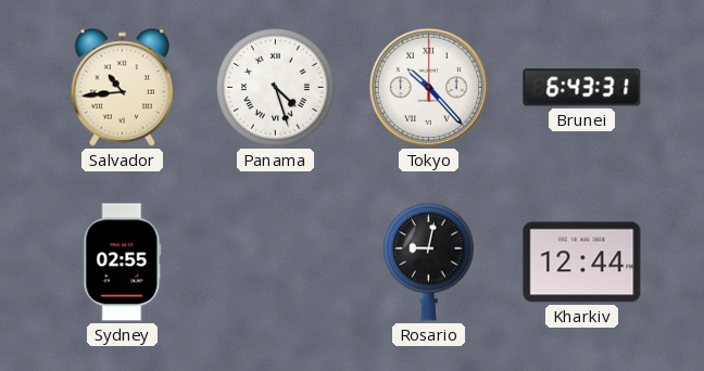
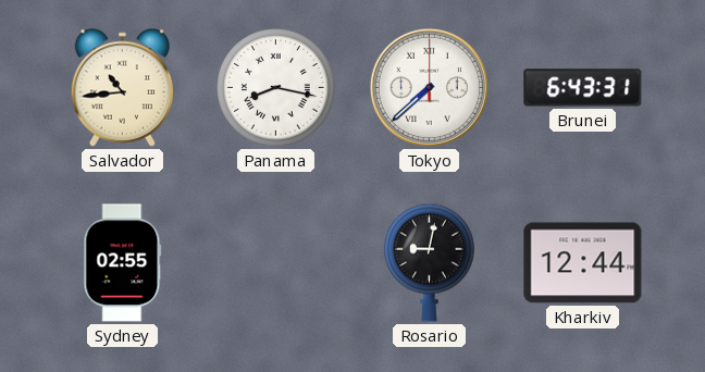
Panama: 4:27 -> 8:17 (276, 88)
Tokyo: 10:23 -> 7:38 (429, 87)
